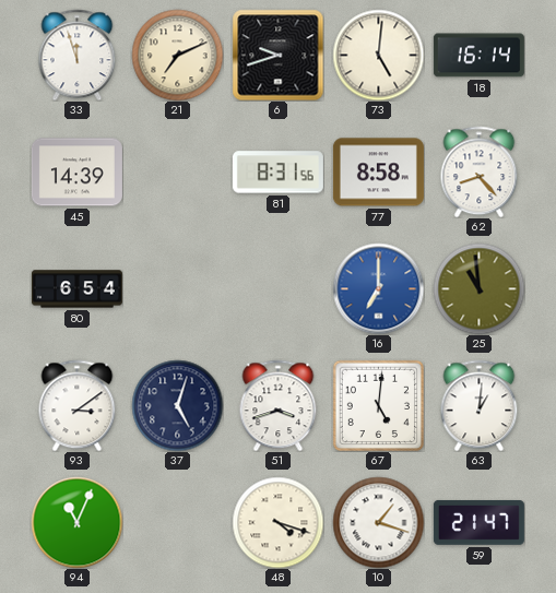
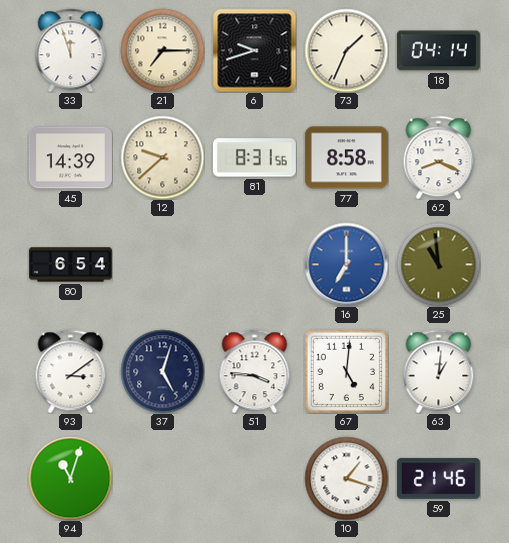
21: 7:11 -> 7:15 (162, 50)
73: 5:01 -> 1:34 (346, 50)
18: 16:14 -> 04:14 (438, 51)
12: none -> 9:38 (162, 157)
62: 8:23 -> 8:19 (439, 157)
51: 3:42 -> 3:46 (255, 371)
94: 11:04 -> 11:03 (70, 478)
48: 4:18 -> none (277, 522)
59: 21:47 -> 21:46 (438, 478)
